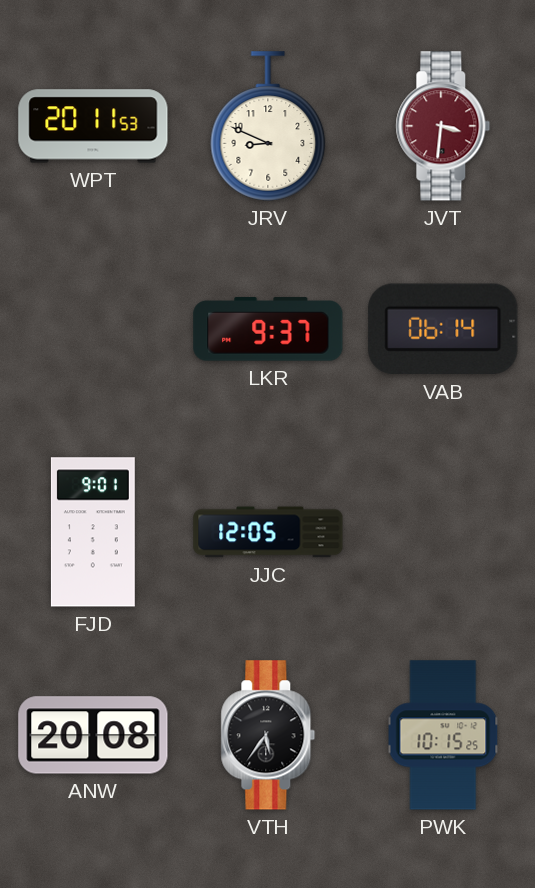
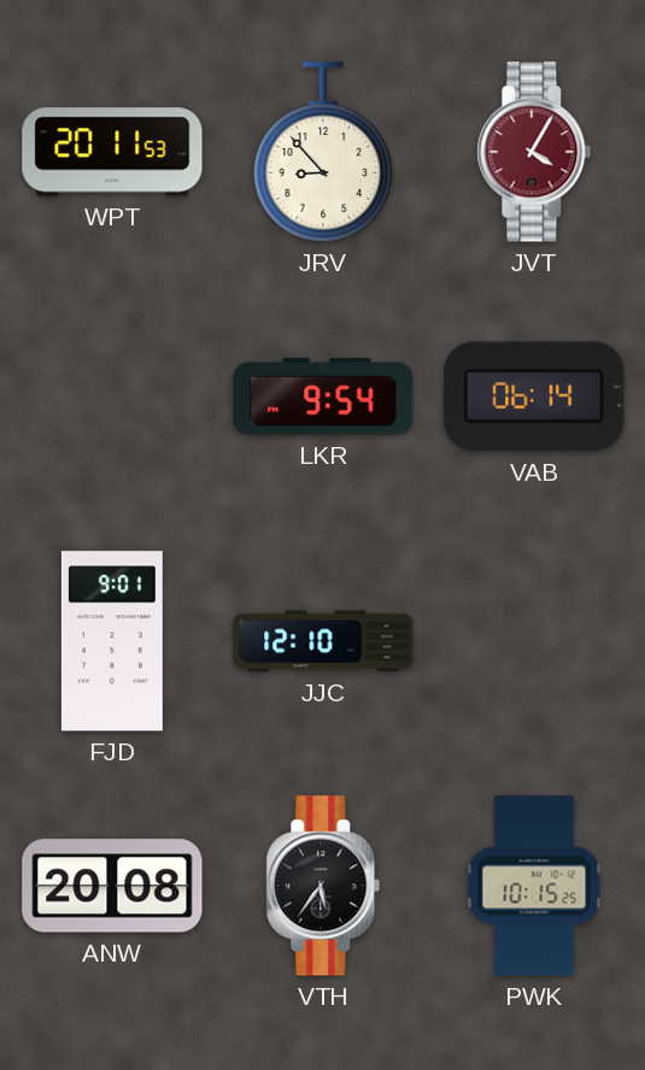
JRV: 8:49 -> 8:53 (323, 152)
JVT: 3:31 -> 4:05 (534, 152)
LKR: 9:37 -> 9:54 (323, 396)
JJC: 12:05 -> 12:10 (323, 641)
